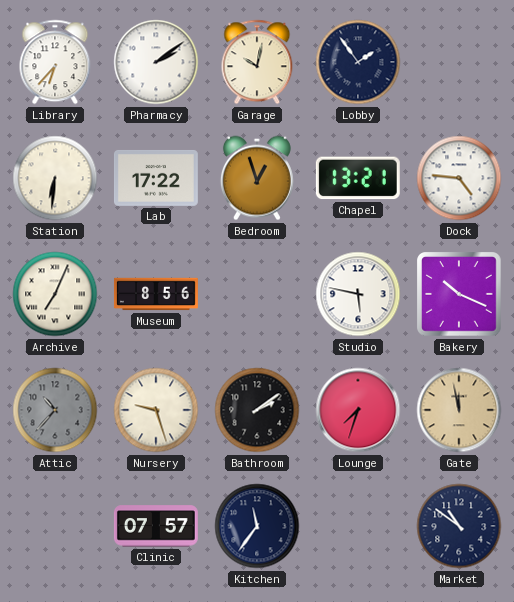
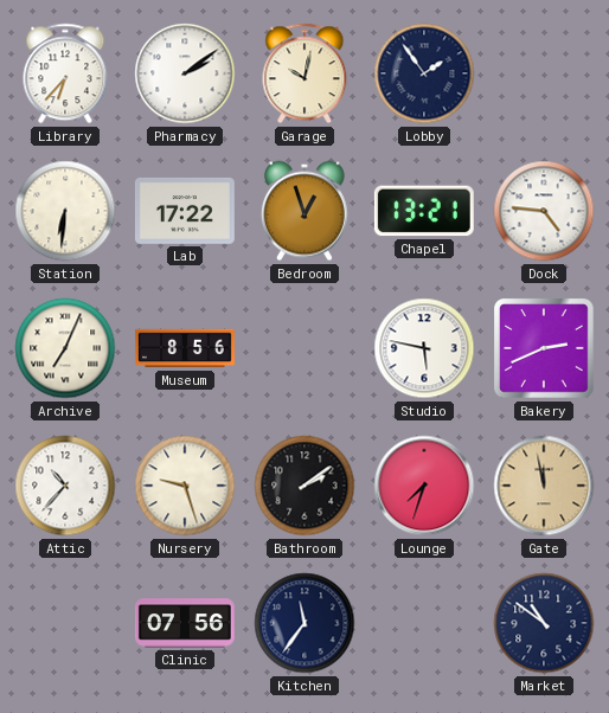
Bakery: 10:19 -> 2:41 (544, 348)
Attic dial: grey -> white (65, 486)
Clinic: 07:57 -> 07:56 (185, 623)
